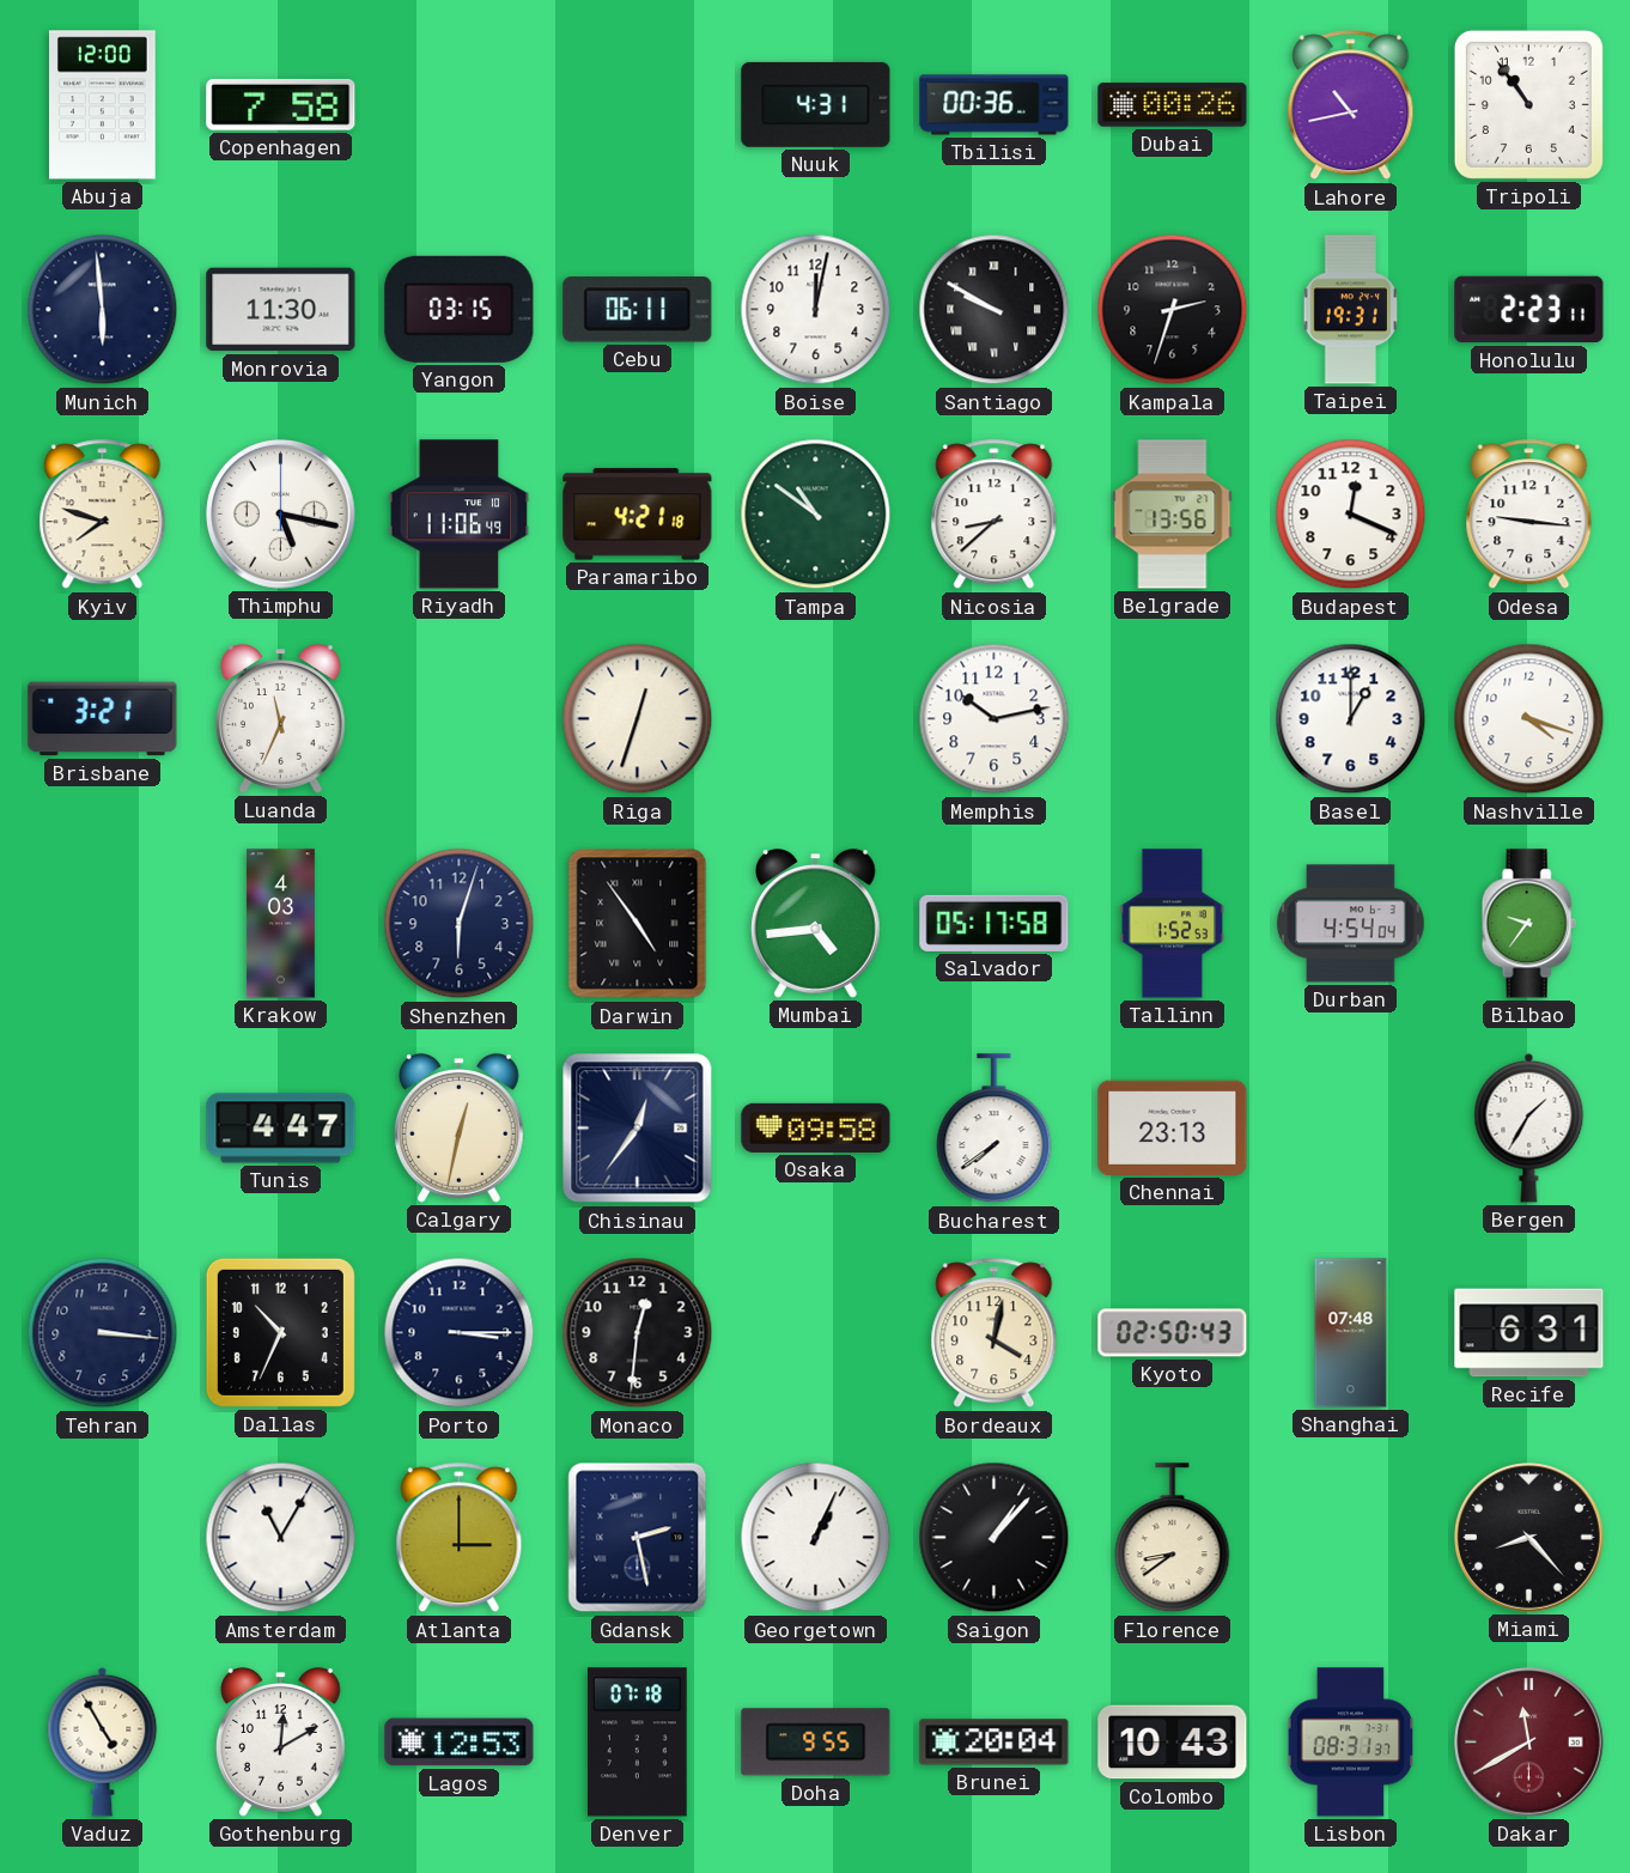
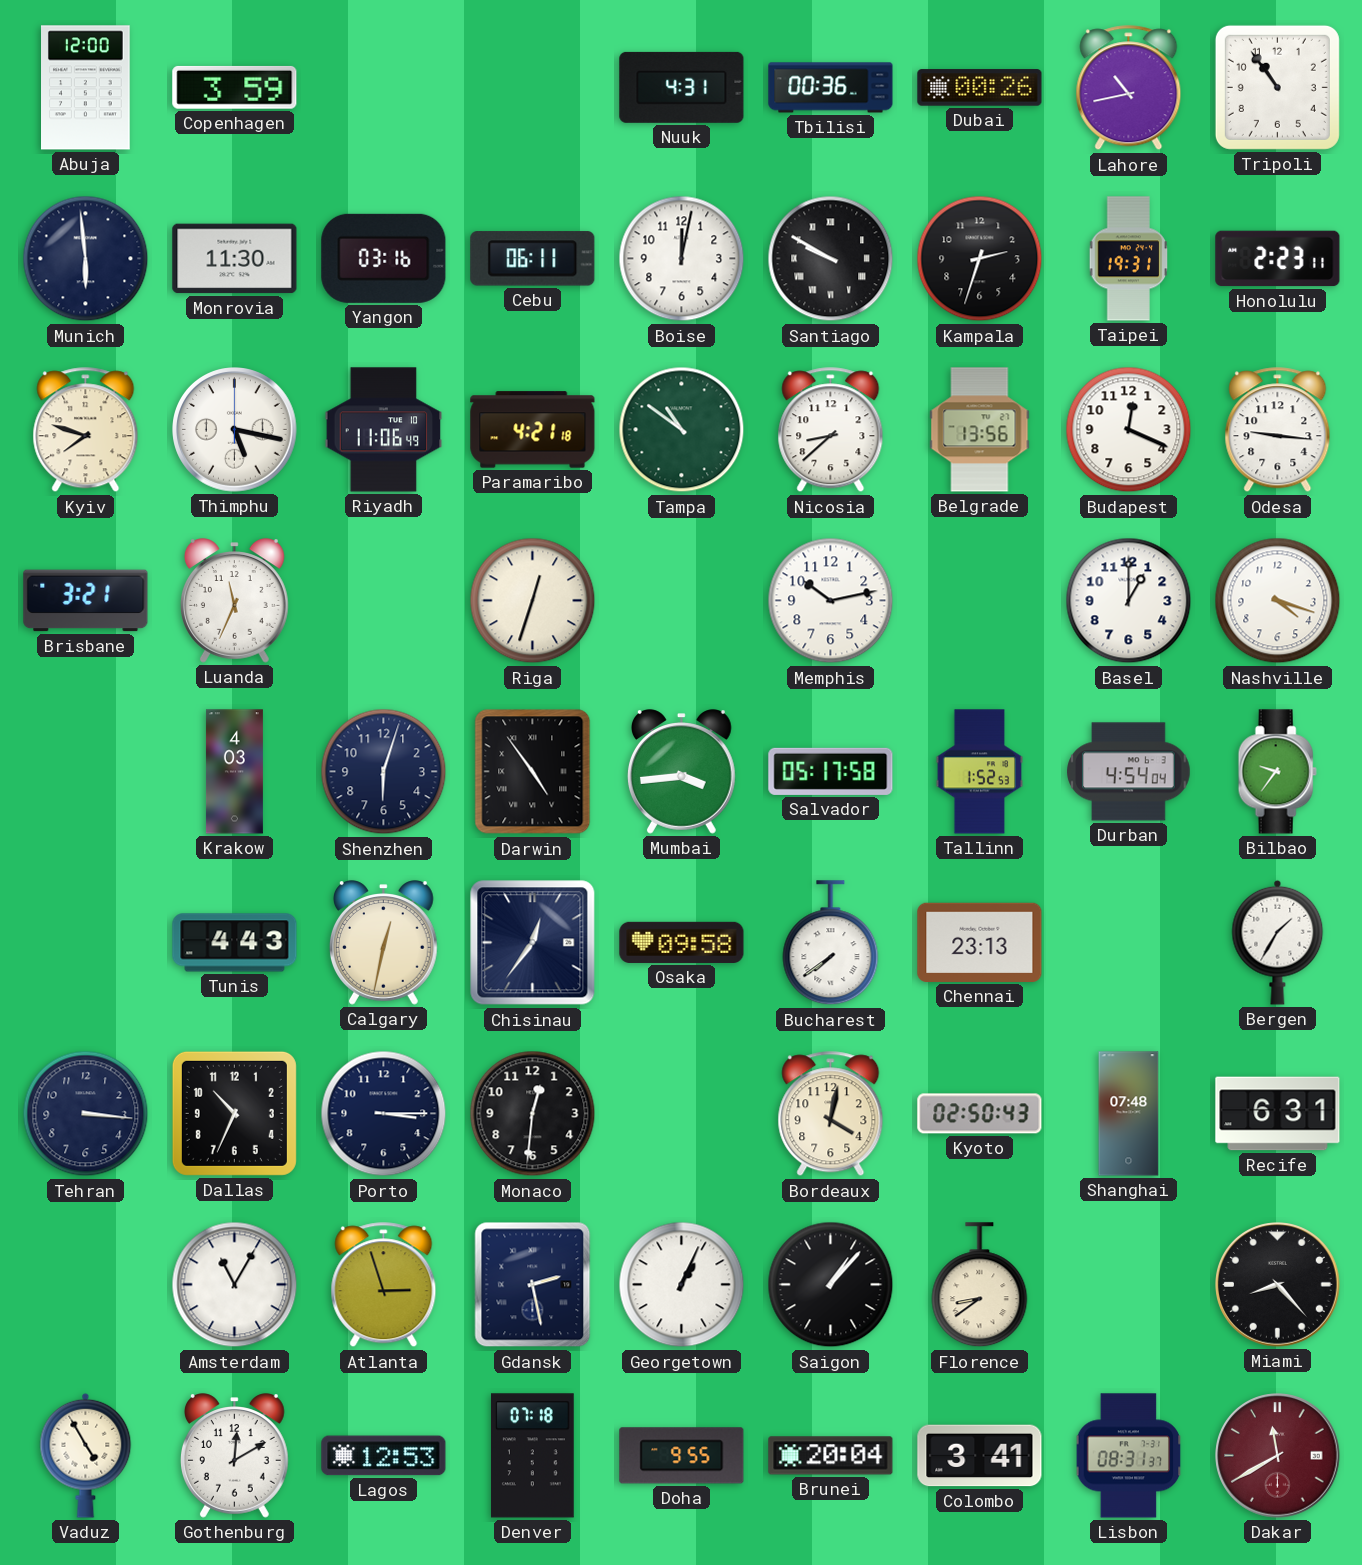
Copenhagen: 7:58 -> 3:59 (235, 87)
Yangon: 03:15 -> 03:16 (384, 258)
Mumbai: 4:44 -> 3:44 (682, 772)
Tunis: 4:47 -> 4:43 (235, 943)
Atlanta: 3:00 -> 2:57 (384, 1285)
Colombo: 10:43 -> 3:41 (980, 1456)
